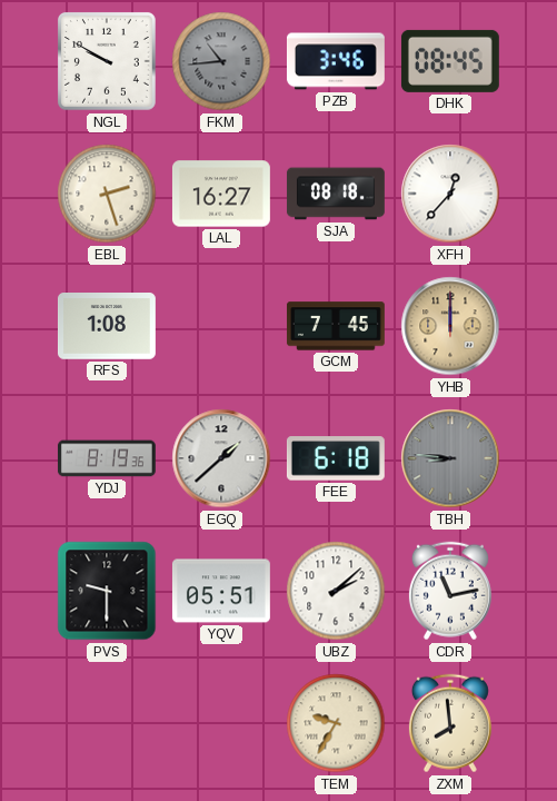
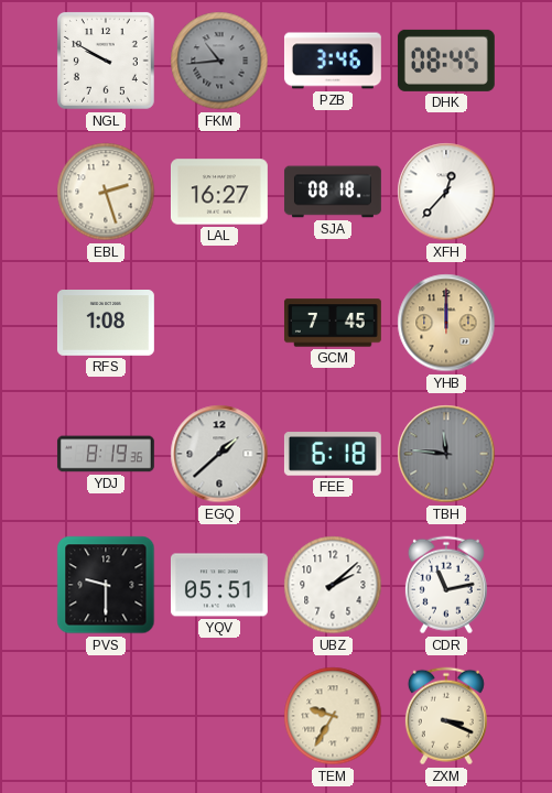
TBH: 8:46 -> 11:46 (446, 454)
ZXM: 7:59 -> 3:19 (446, 716)
